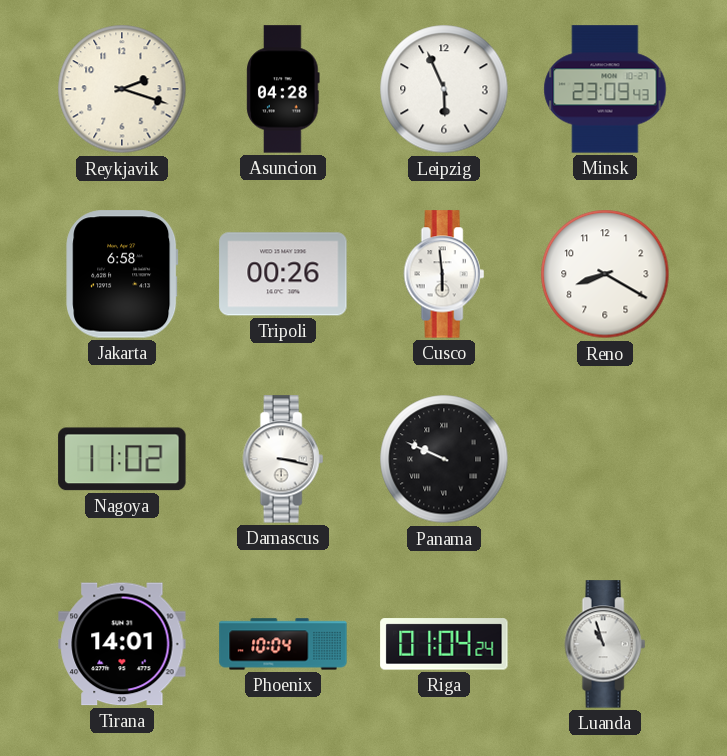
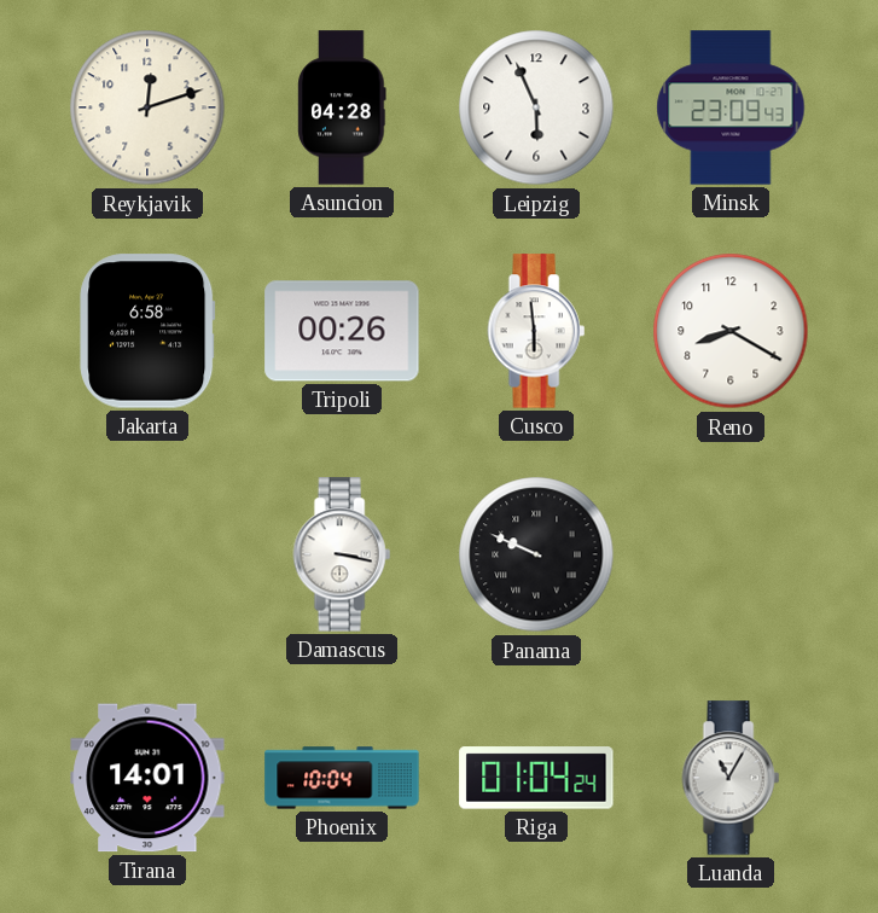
Reykjavik: 2:18 -> 12:12 (147, 107)
Nagoya: 11:02 -> none (122, 459)
Luanda: 10:57 -> 11:05 (731, 778)
